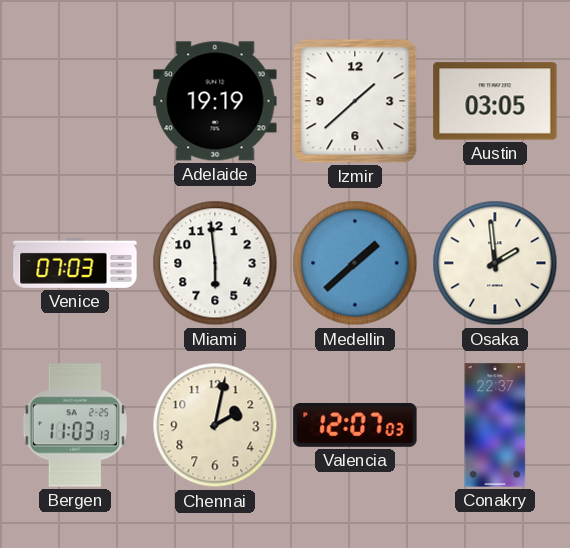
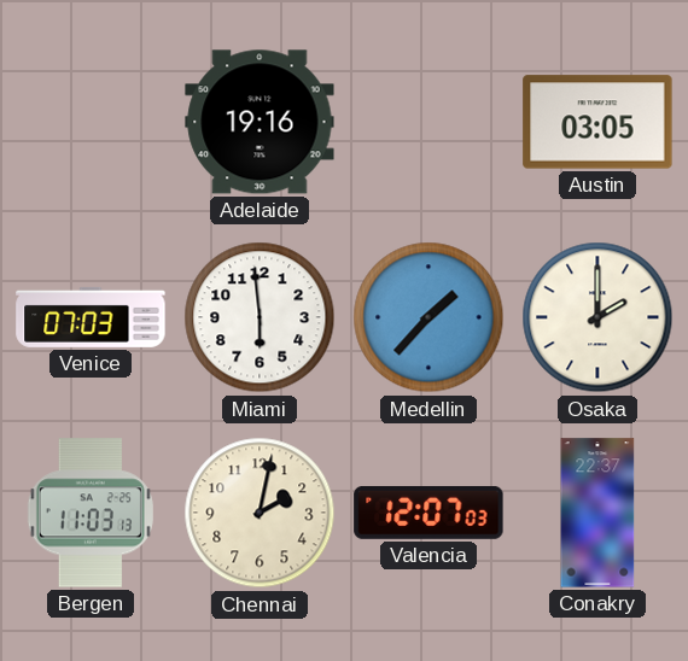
Adelaide: 19:19 -> 19:16 (260, 122)
Izmir: 1:38 -> none (355, 101)
Medellin: 1:38 -> 1:37 (428, 317)
Osaka: 1:59 -> 2:00 (597, 317)
